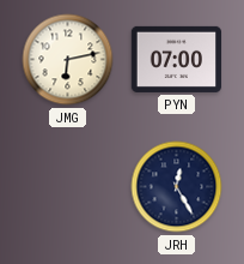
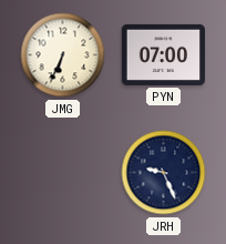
JMG: 6:13 -> 6:34 (63, 55)
JRH: 12:25 -> 9:26 (164, 173)
